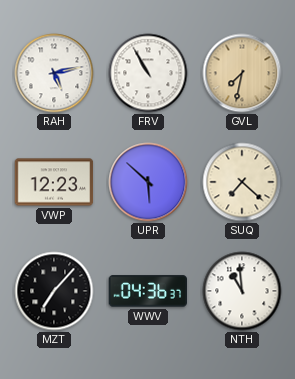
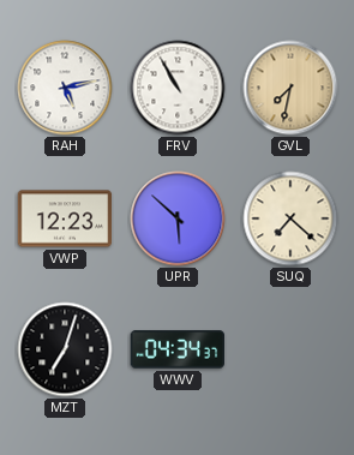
MZT: 7:07 -> 7:03 (65, 349)
WWV: 04:36 -> 04:34 (176, 349)
NTH: 10:59 -> none (242, 291)
